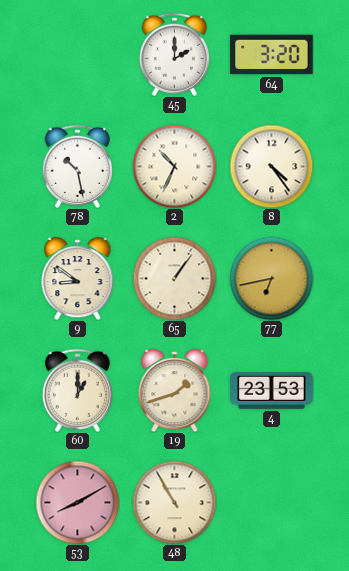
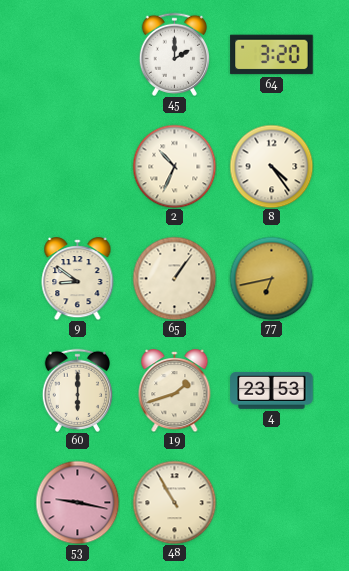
78: 10:28 -> none (77, 166)
60: 1:00 -> 6:00 (77, 390)
53: 8:10 -> 9:17 (77, 502)
